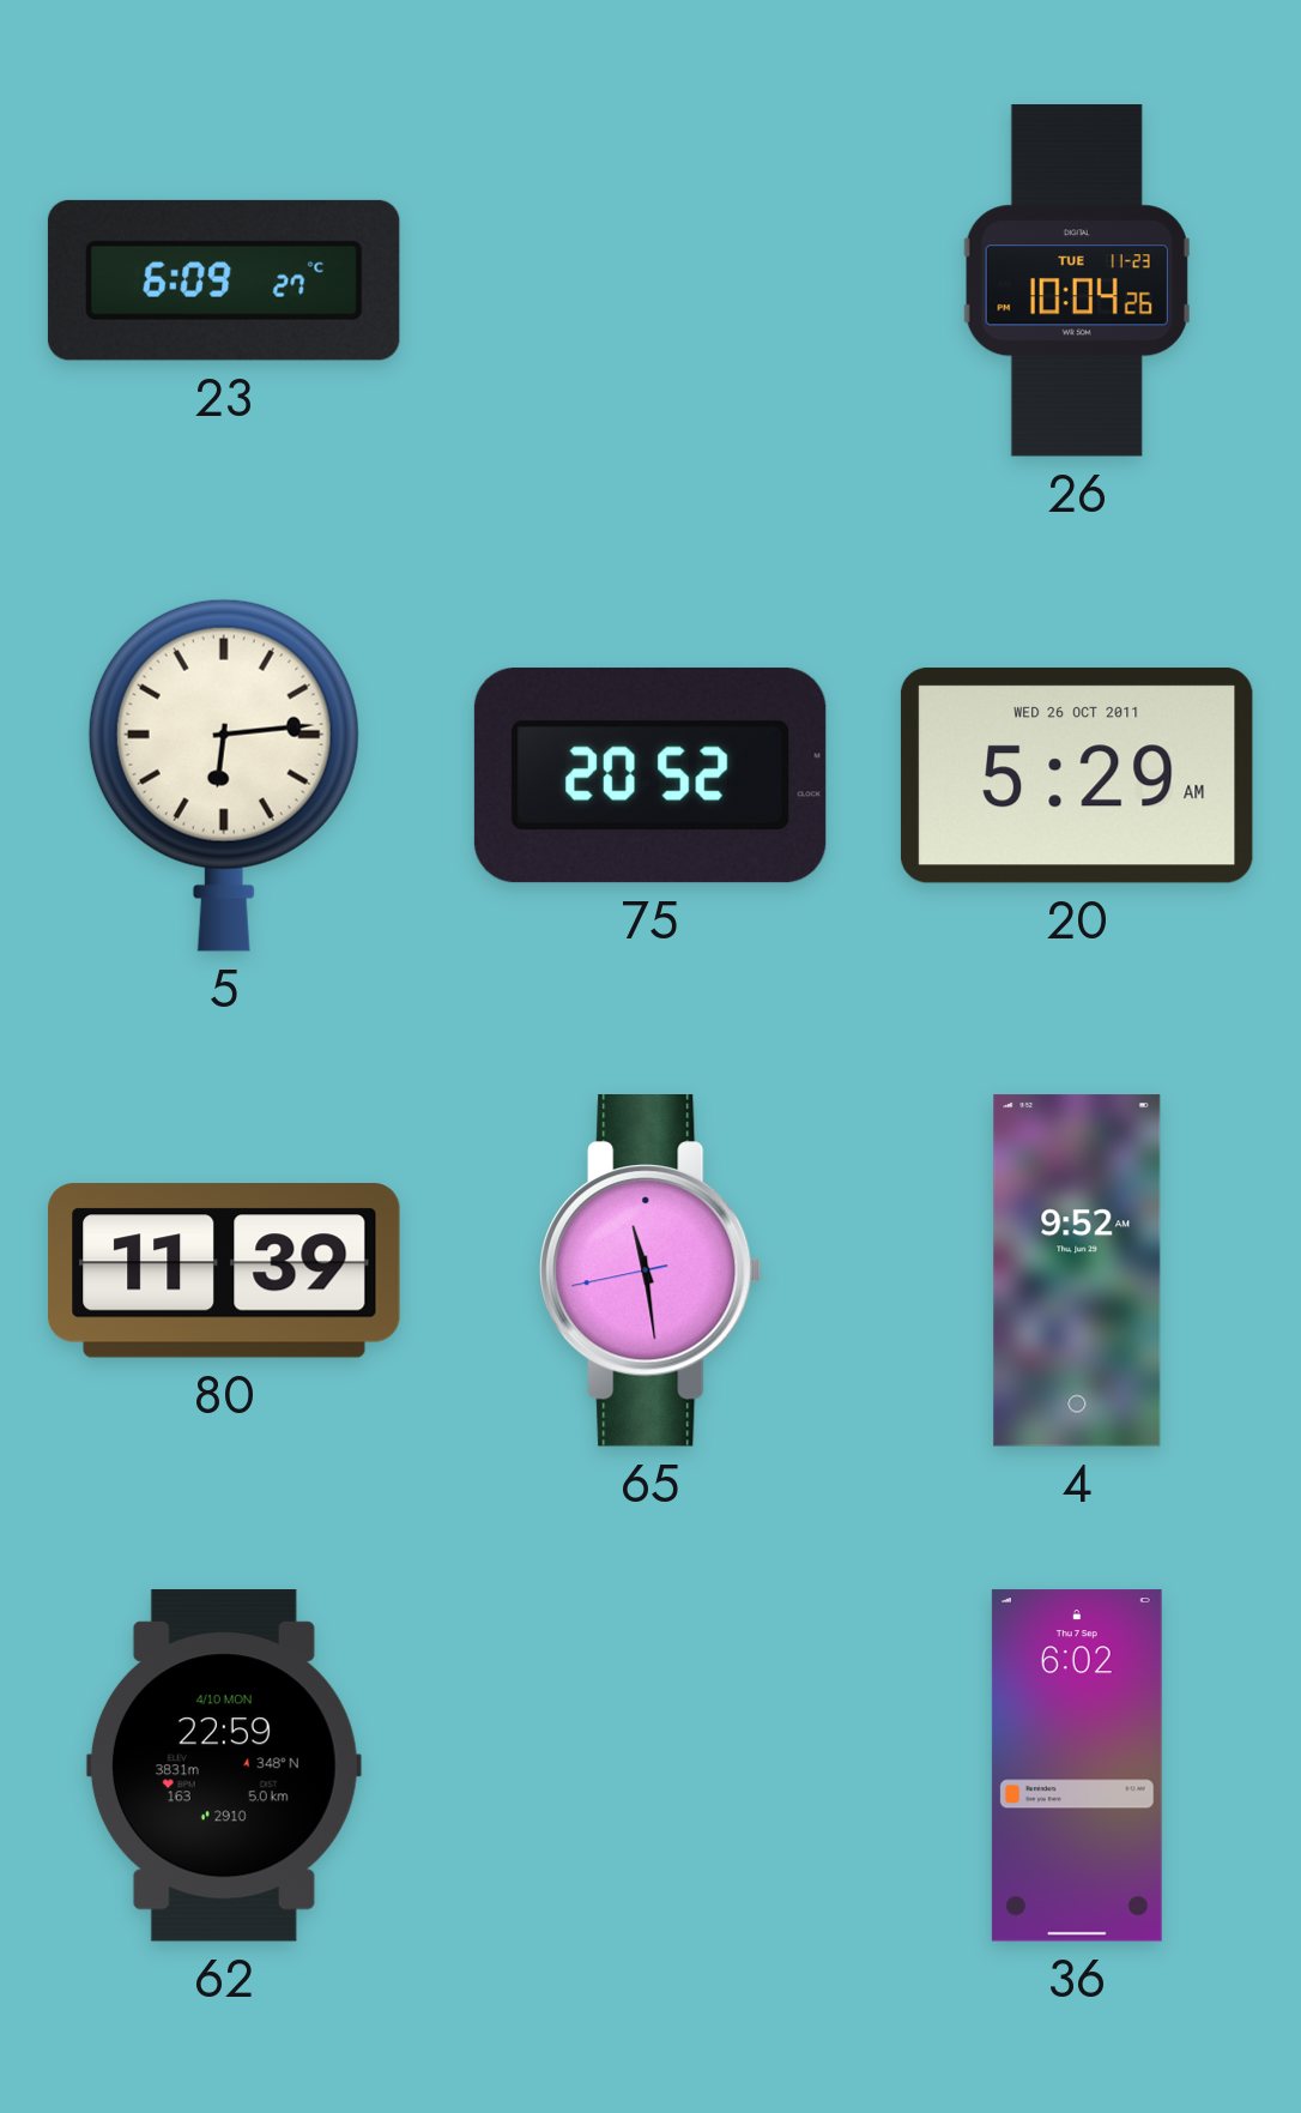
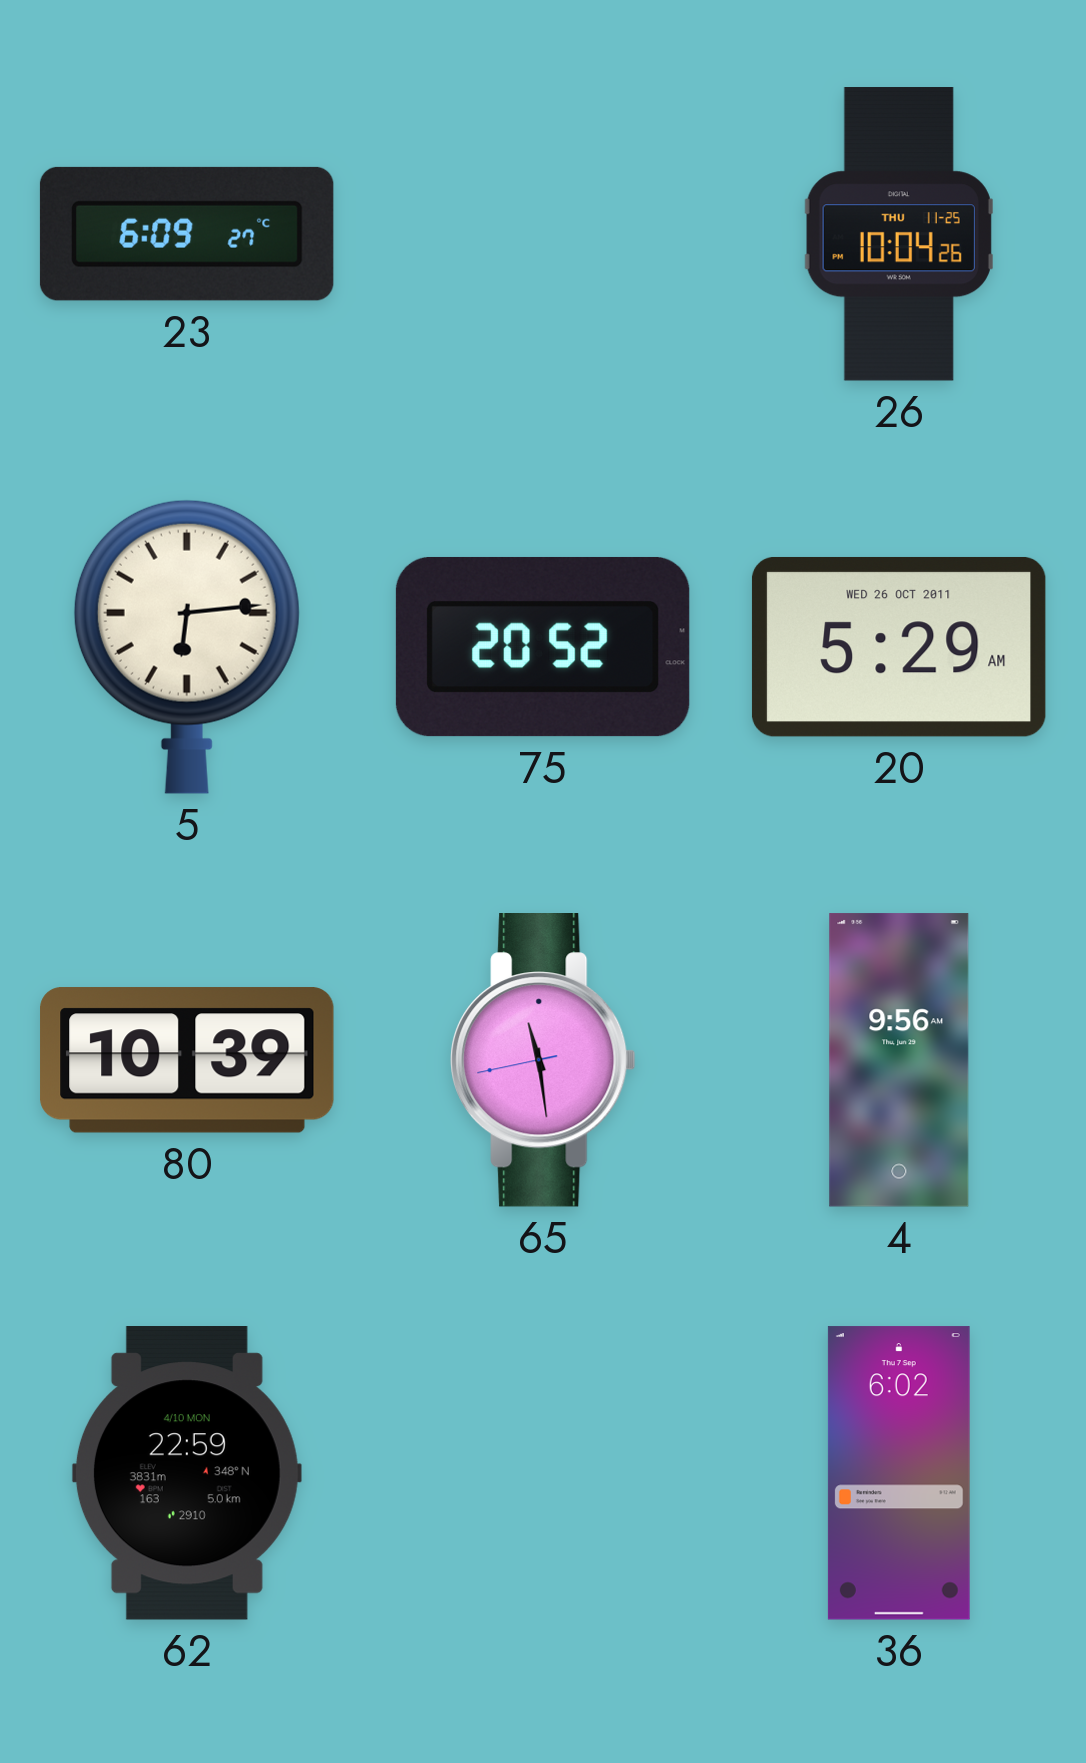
26 date: TUE 11-23 -> THU 11-25 (899, 234)
80: 11:39 -> 10:39 (187, 1060)
4: 9:52 -> 9:56 (899, 1060)
